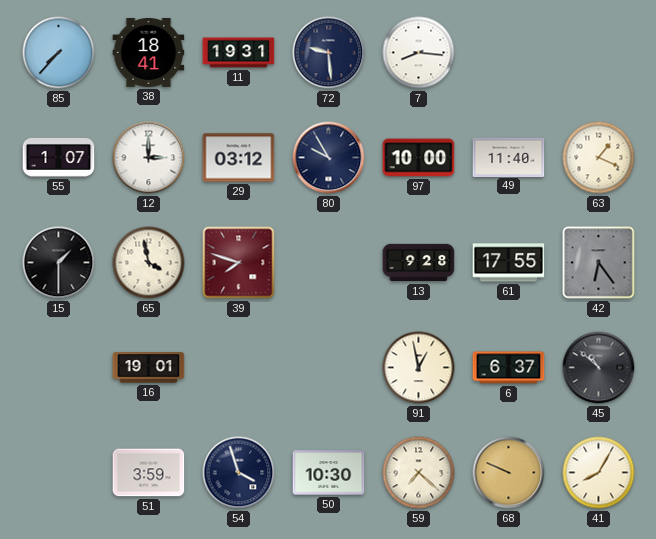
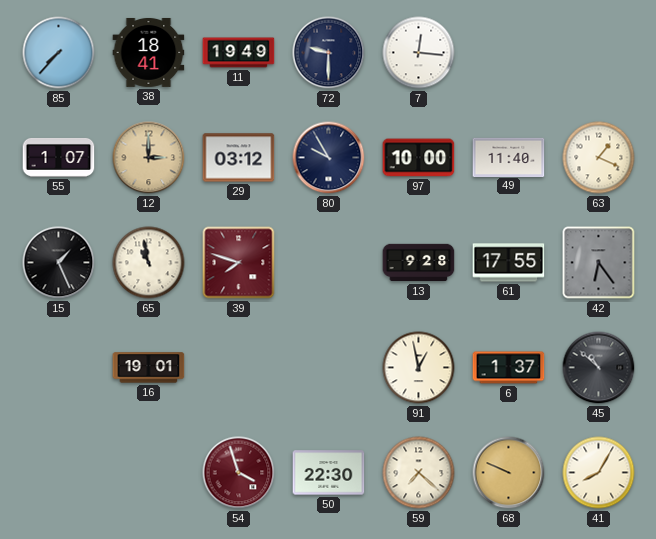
11: 19:31 -> 19:49 (239, 53)
72: 9:29 -> 9:30 (329, 53)
7: 8:16 -> 12:16 (419, 53)
12 dial: white -> champagne (149, 158)
15: 1:30 -> 1:26 (59, 263)
65: 3:58 -> 10:58 (149, 263)
6: 6:37 -> 1:37 (509, 368)
51: 3:59 -> none (149, 473)
54 dial: navy -> burgundy (239, 473)
50: 10:30 -> 22:30 (329, 473)
